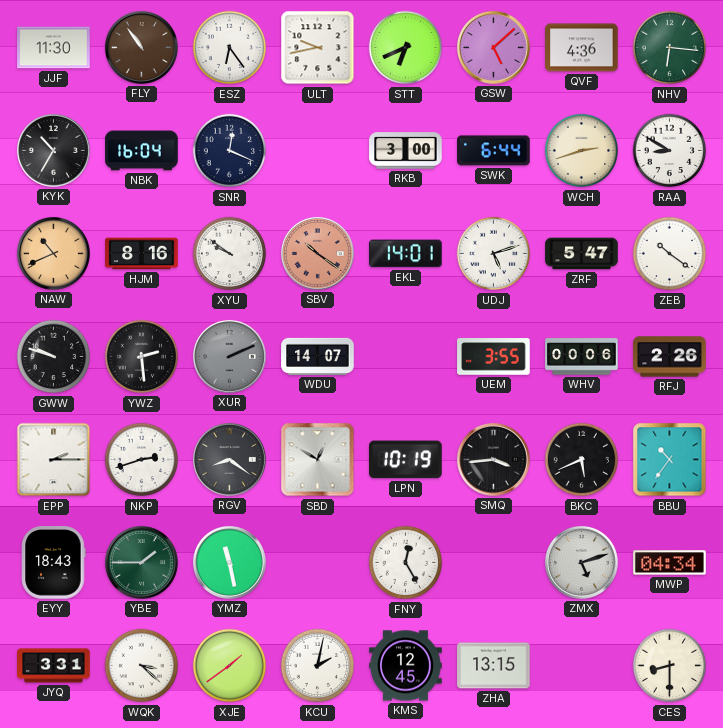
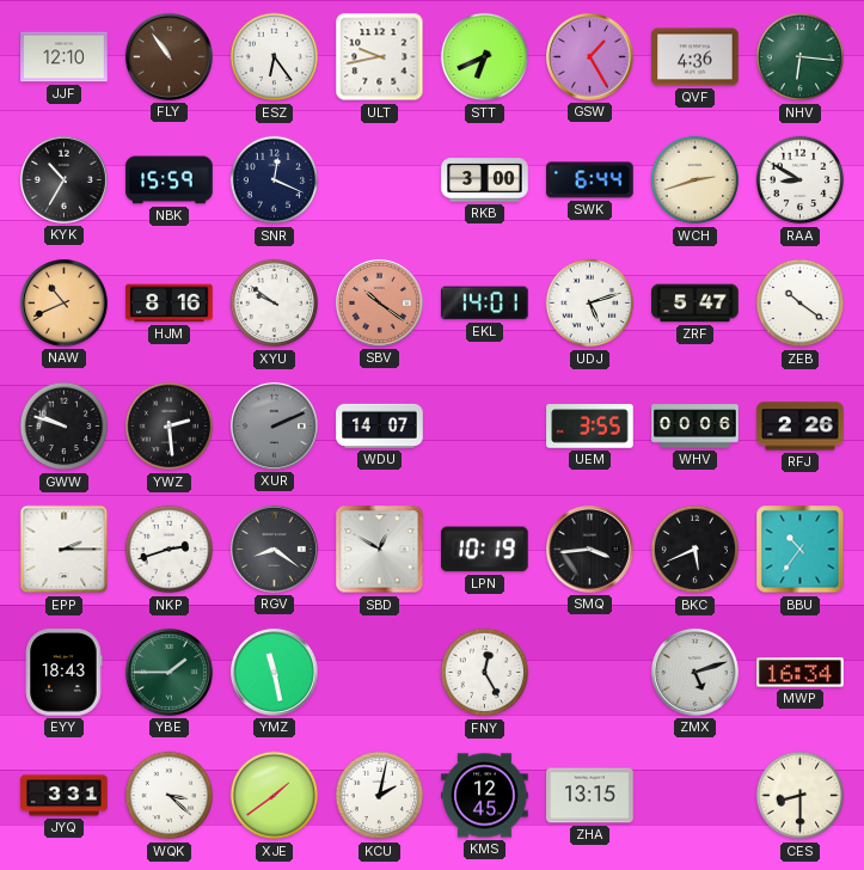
JJF: 11:30 -> 12:10 (65, 57)
GSW: 5:08 -> 1:25 (590, 57)
NBK: 16:04 -> 15:59 (170, 180)
MWP: 04:34 -> 16:34 (801, 673)
